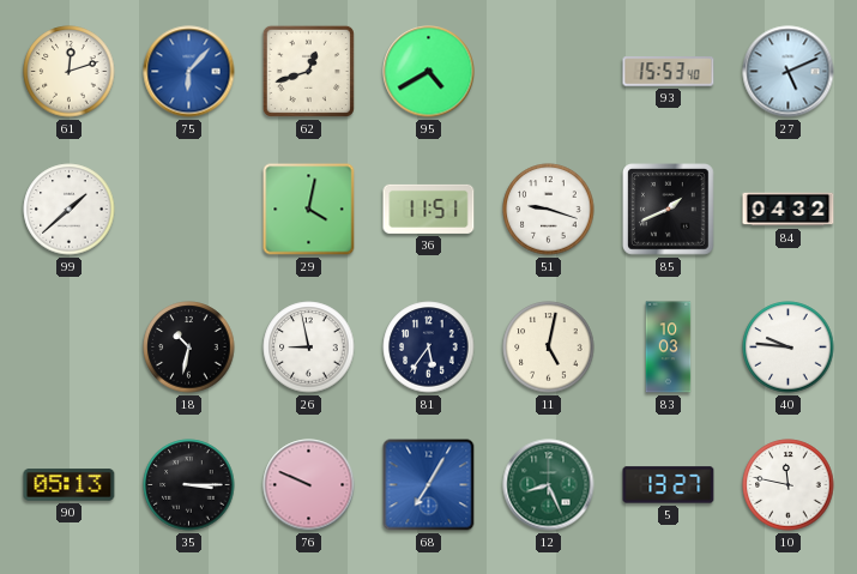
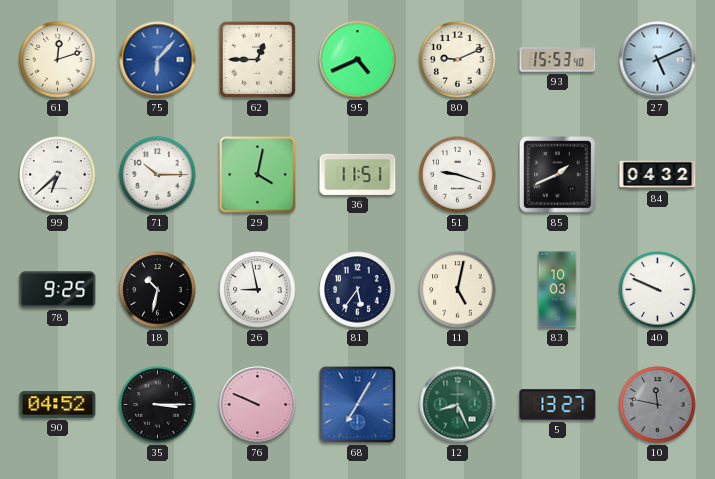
62: 12:42 -> 12:45 (257, 59)
95: 4:40 -> 4:41 (358, 60)
80: none -> 9:11 (458, 60)
99: 1:38 -> 6:38 (58, 175)
71: none -> 10:15 (158, 175)
78: none -> 9:25 (58, 290)
40: 9:46 -> 9:49 (658, 290)
90: 05:13 -> 04:52 (58, 405)
10 dial: white -> grey (658, 405)
